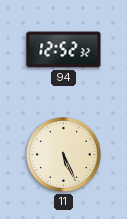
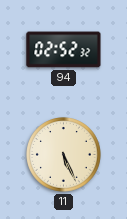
94: 12:52 -> 02:52 (64, 50)
